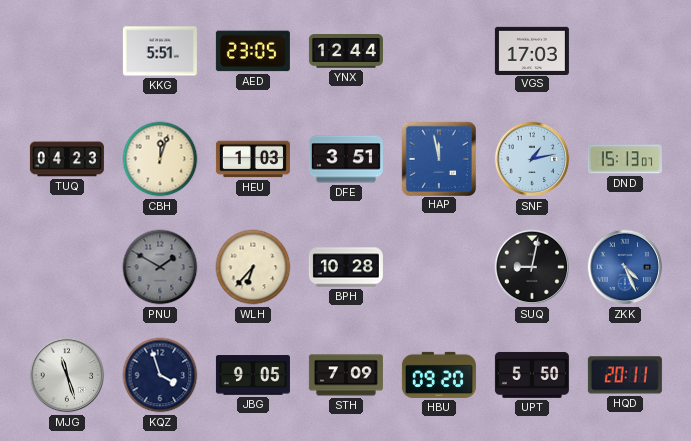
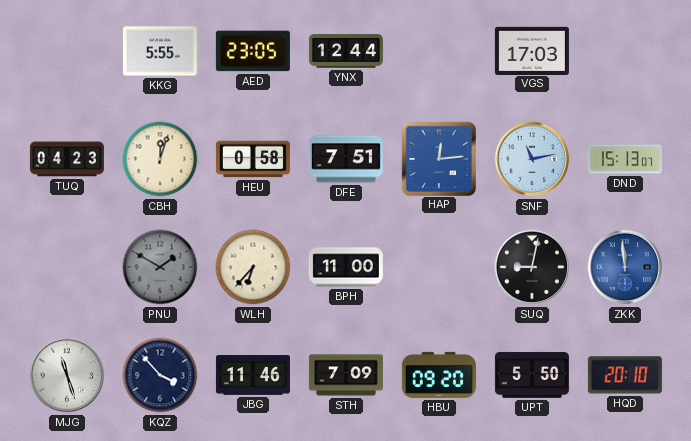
KKG: 5:51 -> 5:55 (160, 51)
HEU: 1:03 -> 0:58 (253, 159)
DFE: 3:51 -> 7:51 (346, 159)
HAP: 11:58 -> 12:14 (438, 158)
SNF: 1:13 -> 11:13 (532, 159)
BPH: 10:28 -> 11:00 (346, 267)
ZKK: 4:26 -> 11:59 (625, 267)
KQZ: 3:57 -> 3:53 (160, 375)
JBG: 9:05 -> 11:46 (253, 375)
HQD: 20:11 -> 20:10 (625, 375)
